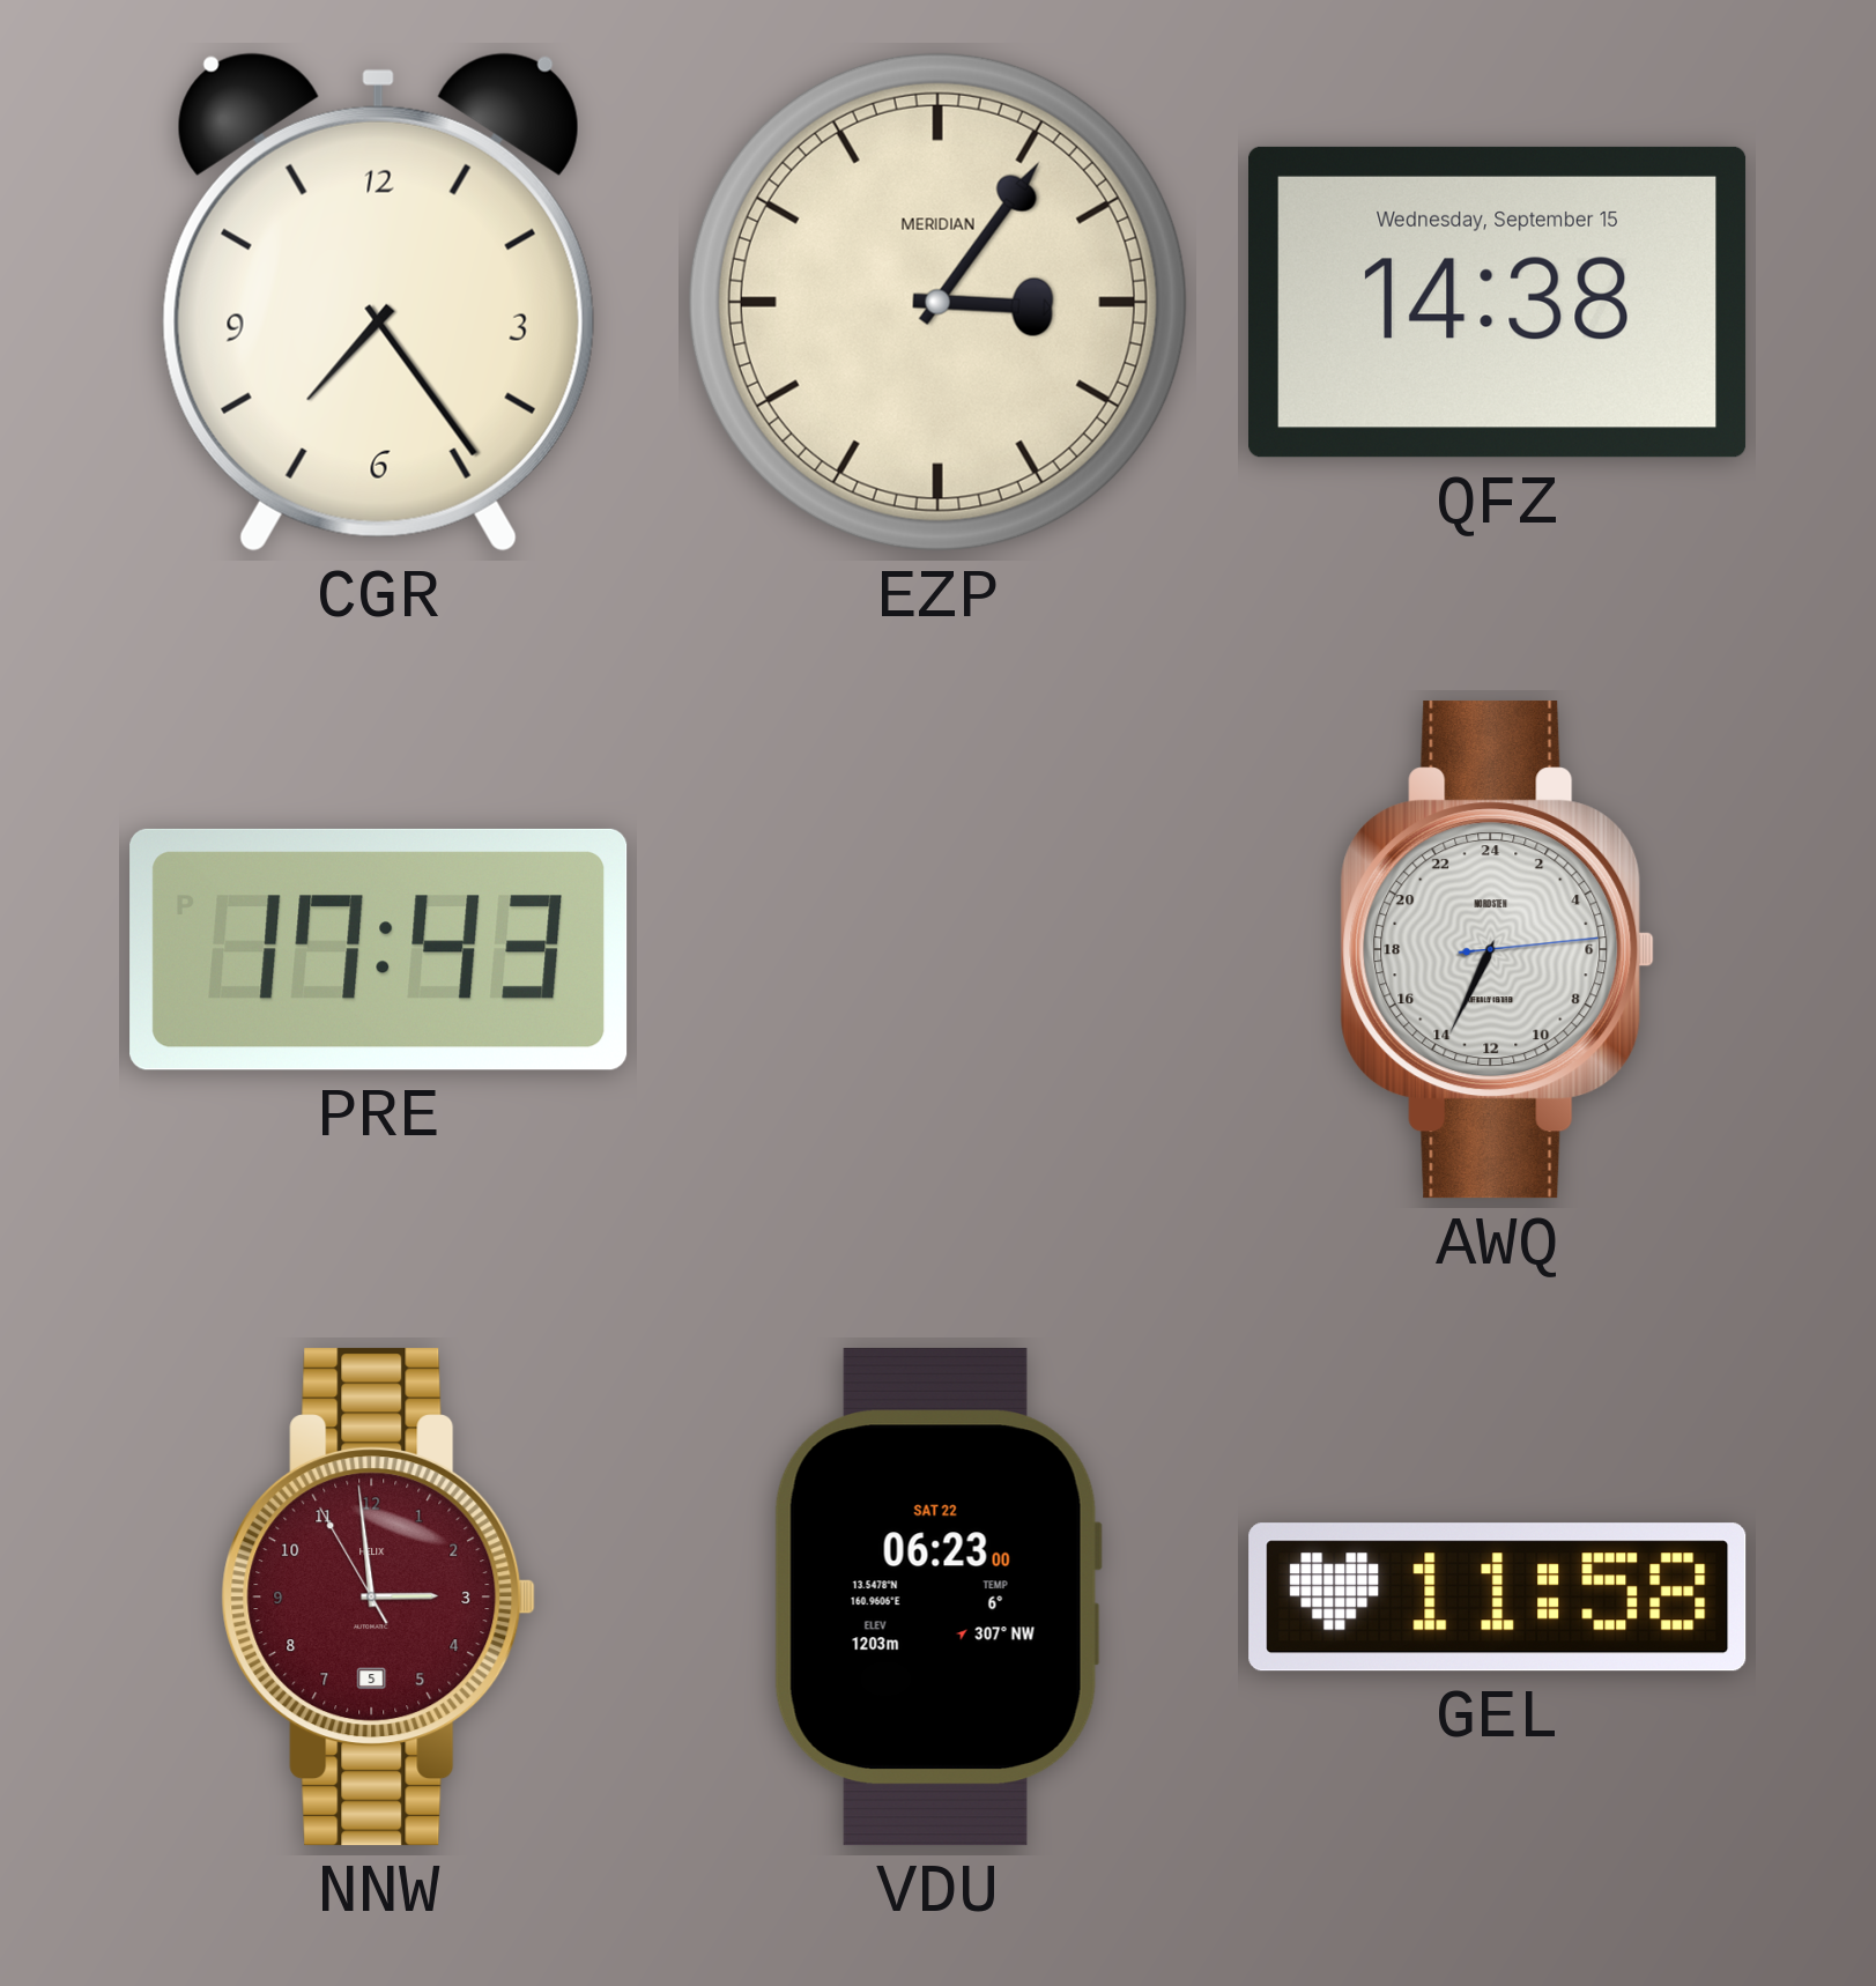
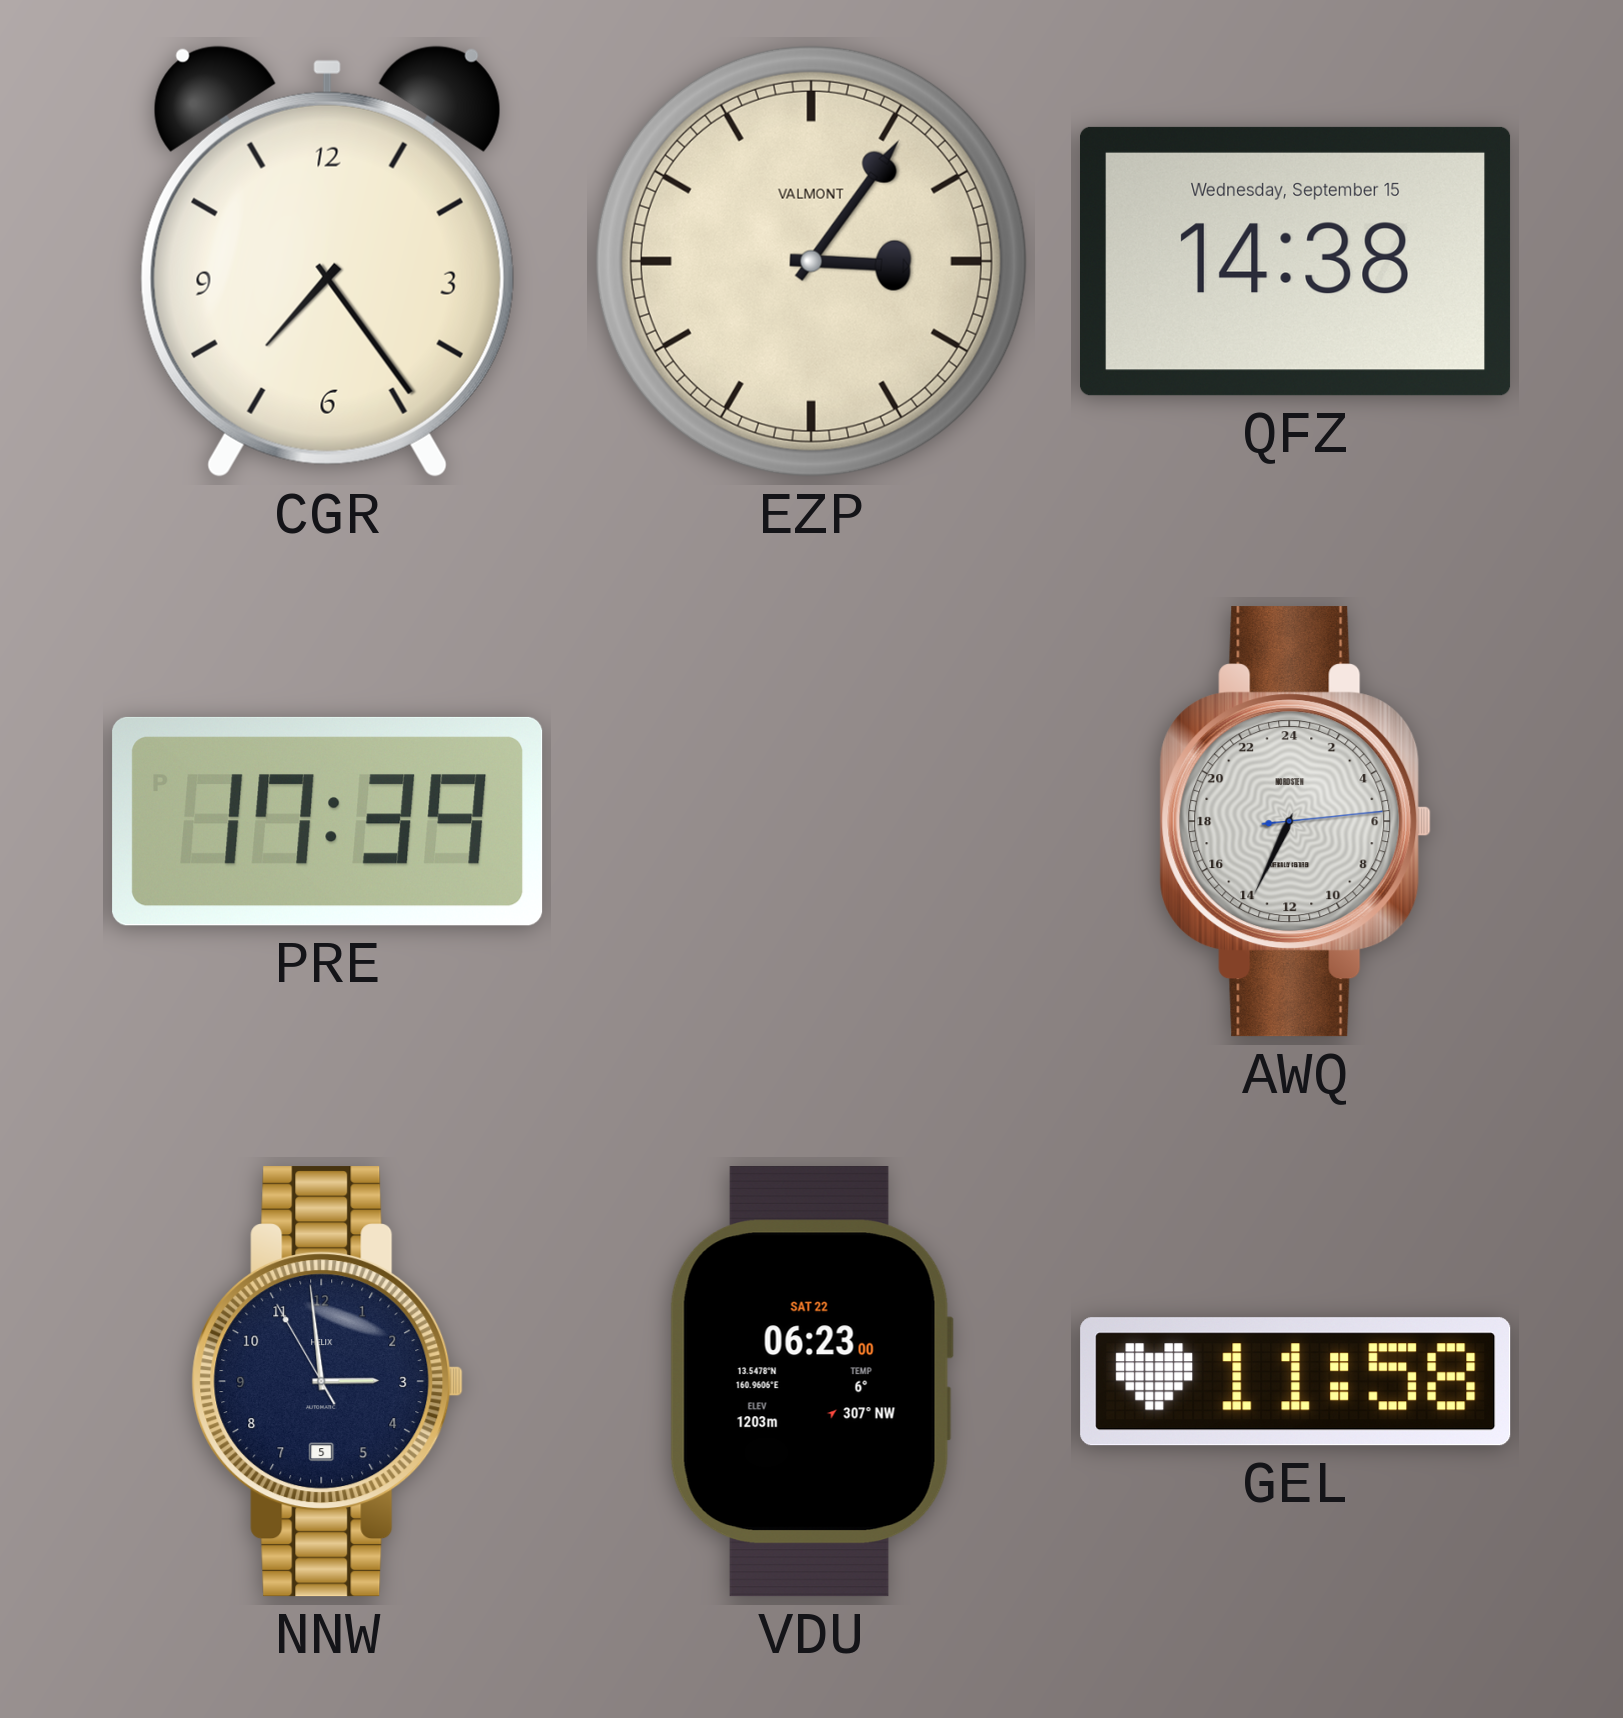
EZP brand: MERIDIAN -> VALMONT (811, 261)
PRE: 17:43 -> 17:39 (328, 821)
NNW dial: burgundy -> navy (328, 1382)
